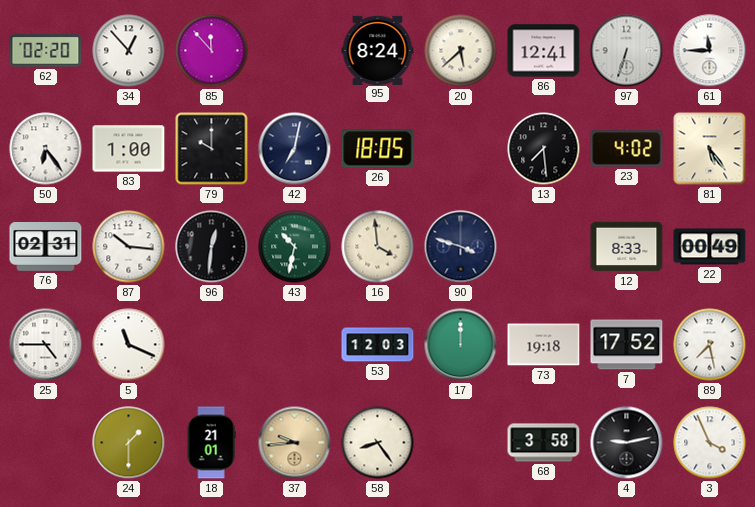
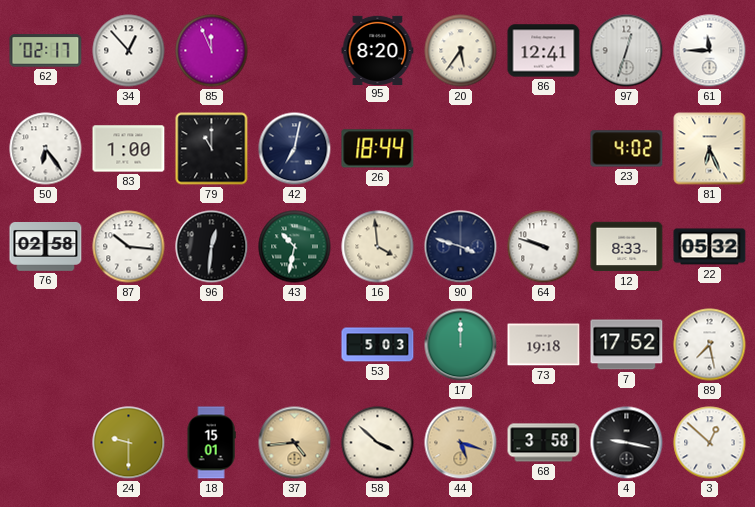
62: 02:20 -> 02:17 (46, 51)
85: 11:53 -> 11:56 (212, 51)
95: 8:24 -> 8:20 (378, 50)
20: 5:38 -> 5:36 (461, 51)
97: 6:33 -> 12:33 (627, 51)
79: 10:00 -> 11:00 (212, 149)
26: 18:05 -> 18:44 (378, 149)
13: 7:29 -> none (544, 149)
81: 5:24 -> 6:26 (710, 149)
76: 02:31 -> 02:58 (46, 247)
64: none -> 9:48 (544, 247)
22: 00:49 -> 05:32 (710, 247)
25: 4:45 -> none (46, 345)
5: 11:19 -> none (129, 345)
53: 12:03 -> 5:03 (378, 345)
24: 1:30 -> 9:30 (129, 443)
18: 21:01 -> 15:01 (211, 443)
37: 9:44 -> 4:44 (295, 443)
58: 8:24 -> 3:52 (378, 443)
44: none -> 5:18 (461, 443)
4: 9:13 -> 9:17 (627, 443)
3: 3:56 -> 12:52 (710, 443)
